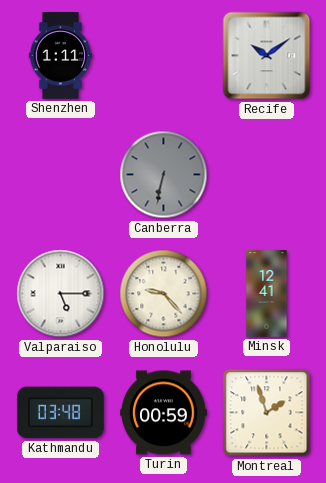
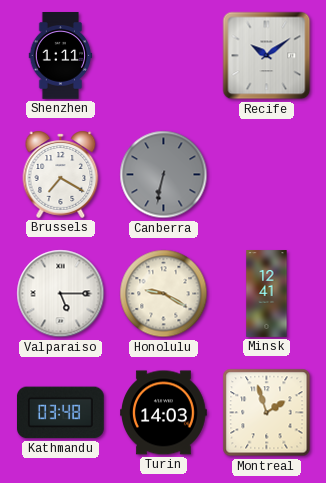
Brussels: none -> 7:20 (61, 174)
Honolulu: 9:23 -> 9:20 (164, 294)
Turin: 00:59 -> 14:03 (164, 413)
